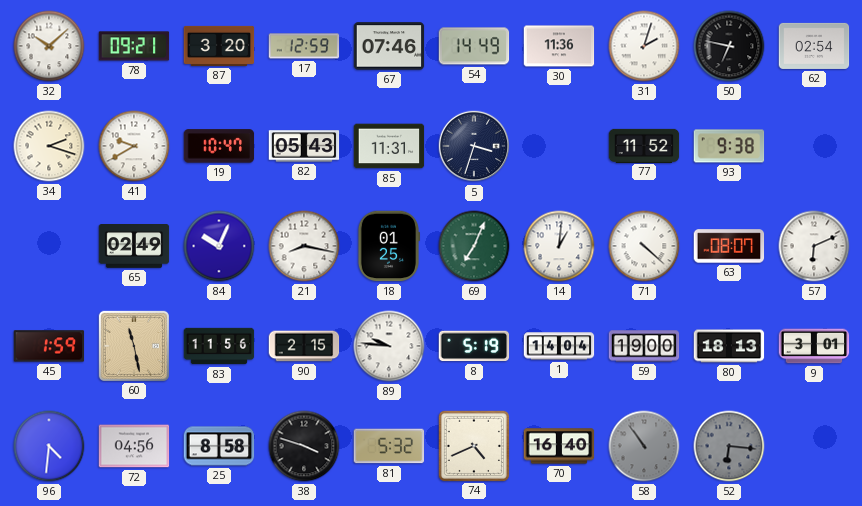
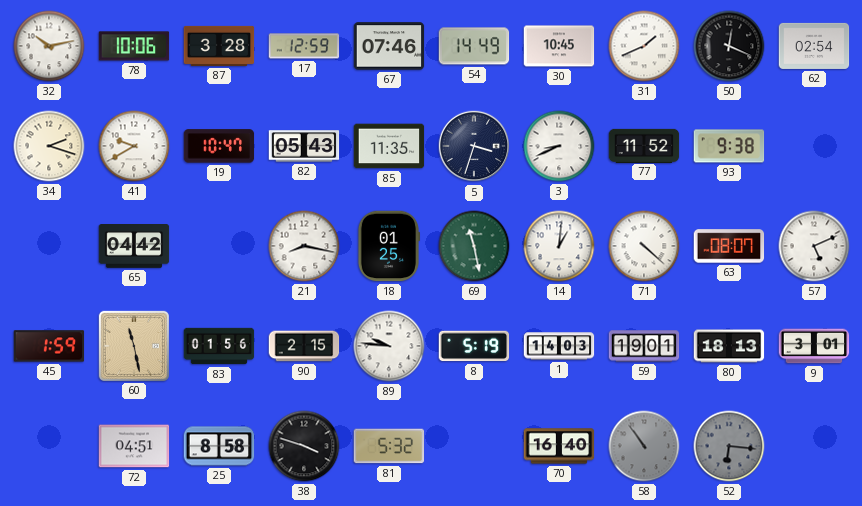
32: 10:08 -> 10:13 (49, 46)
78: 09:21 -> 10:06 (134, 46)
87: 3:20 -> 3:28 (219, 46)
30: 11:36 -> 10:45 (559, 46)
31: 2:03 -> 1:41 (644, 46)
50: 6:47 -> 12:19 (729, 46)
85: 11:31 -> 11:35 (389, 146)
3: none -> 8:41 (559, 146)
65: 02:49 -> 04:42 (134, 247)
84: 10:04 -> none (219, 246)
69: 7:04 -> 11:28 (474, 246)
57: 6:11 -> 5:11 (814, 246)
83: 11:56 -> 01:56 (219, 346)
1: 14:04 -> 14:03 (559, 346)
59: 19:00 -> 19:01 (644, 346)
96: 4:31 -> none (49, 446)
72: 04:56 -> 04:51 (134, 446)
74: 4:41 -> none (473, 445)
